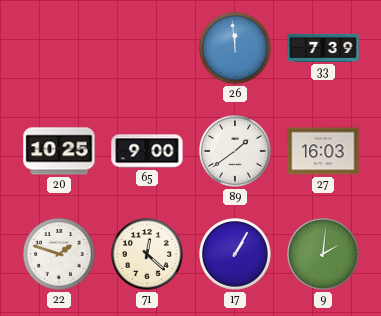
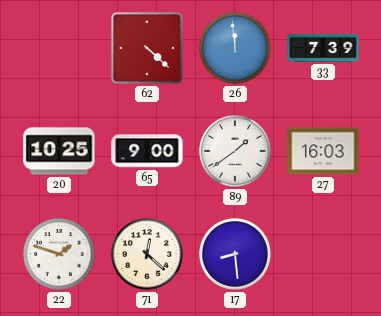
62: none -> 4:22 (148, 49)
17: 1:05 -> 8:29 (236, 255)
9: 2:01 -> none (324, 255)
